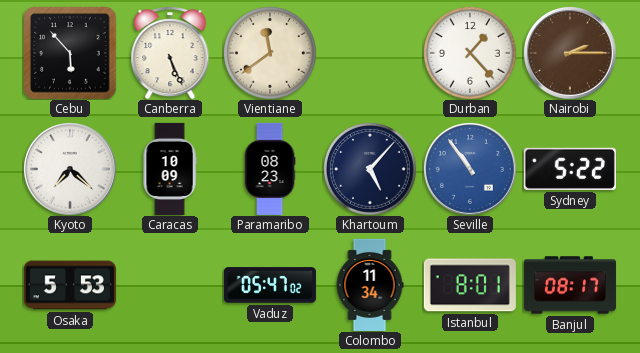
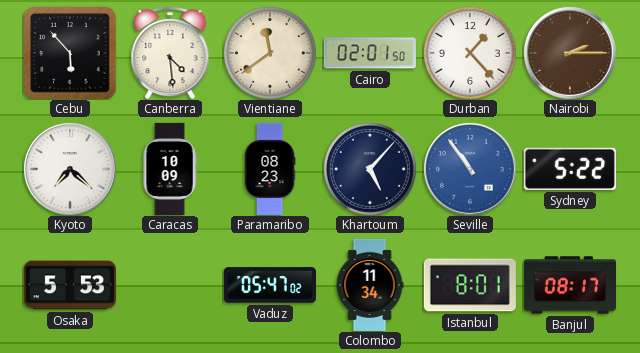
Canberra: 5:26 -> 4:29 (170, 53)
Cairo: none -> 02:01 (370, 53)
